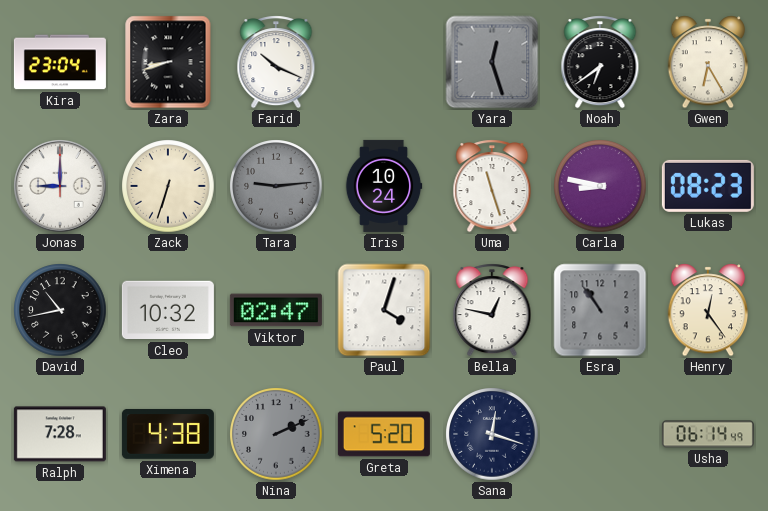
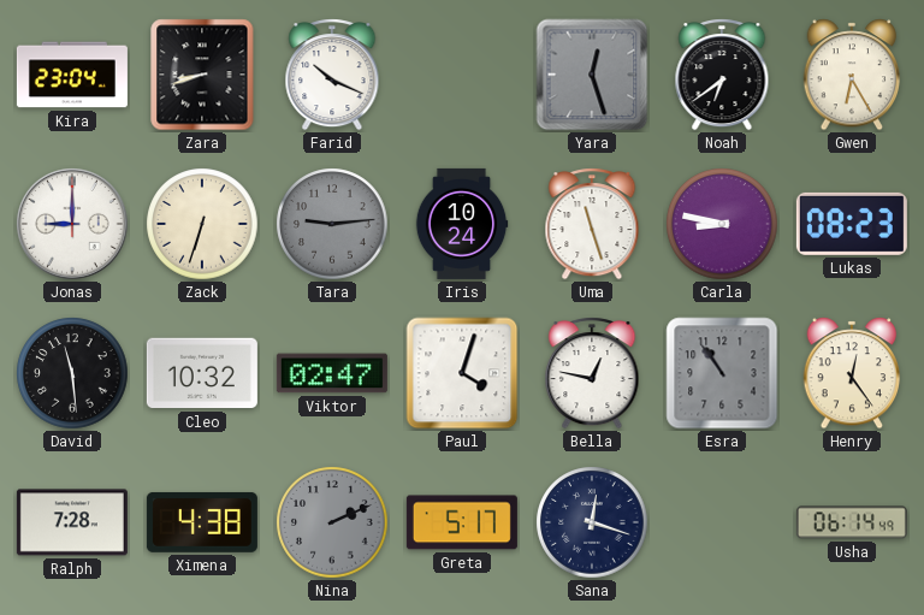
David: 10:43 -> 11:29 (72, 373)
Greta: 5:20 -> 5:17 (462, 522)
